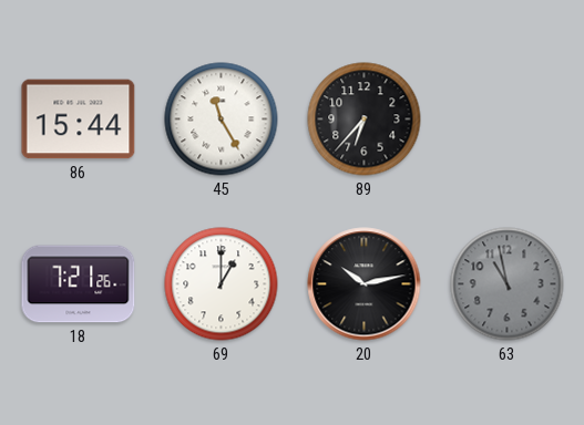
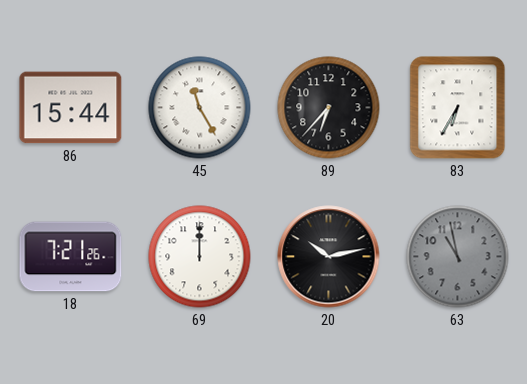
83: none -> 6:35 (458, 108)
69: 1:00 -> 12:00 (200, 257)
